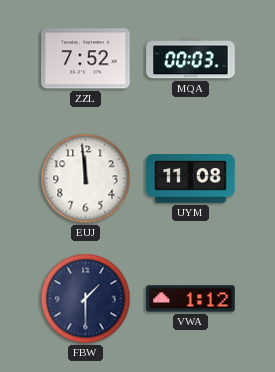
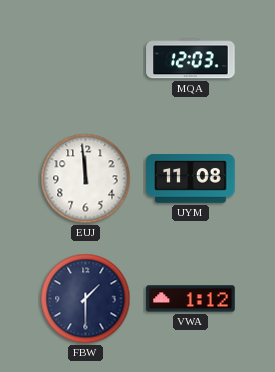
ZZL: 7:52 -> none (86, 59)
MQA: 00:03 -> 12:03 (191, 59)
